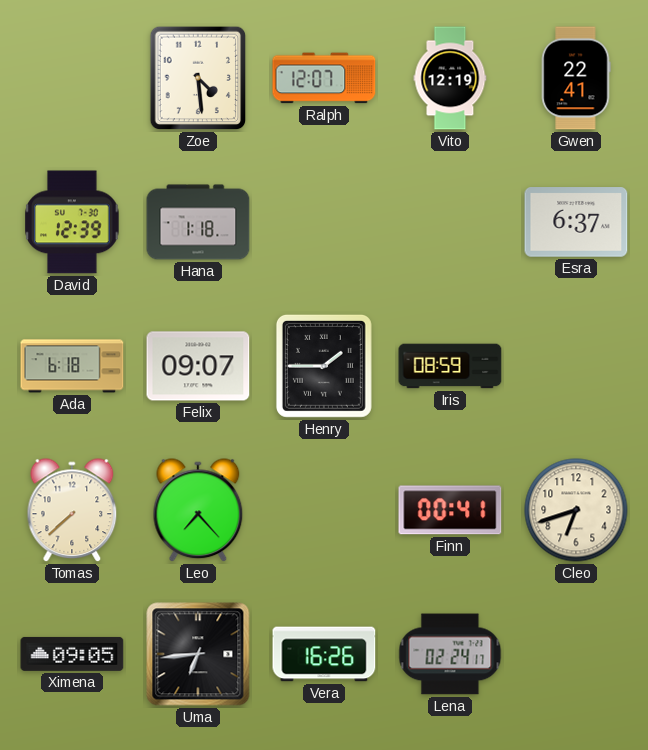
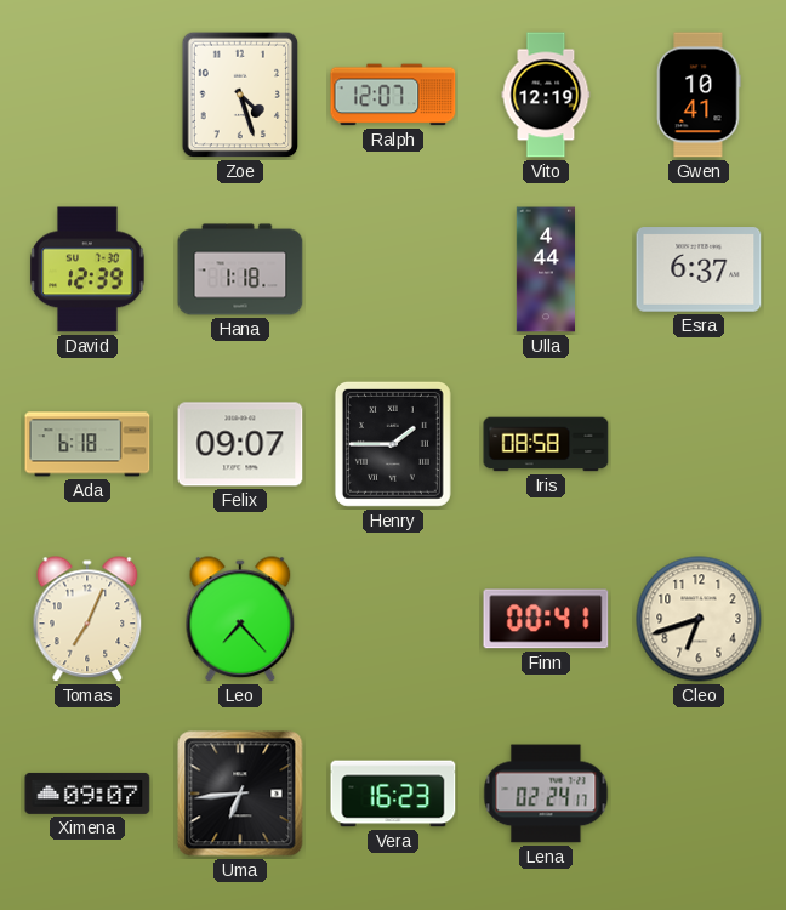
Zoe: 4:29 -> 4:27 (240, 95)
Gwen: 22:41 -> 10:41 (699, 95)
Ulla: none -> 4:44 (545, 269)
Iris: 08:59 -> 08:58 (546, 444)
Tomas: 7:38 -> 7:04 (87, 620)
Ximena: 09:05 -> 09:07 (87, 794)
Vera: 16:26 -> 16:23 (393, 794)
